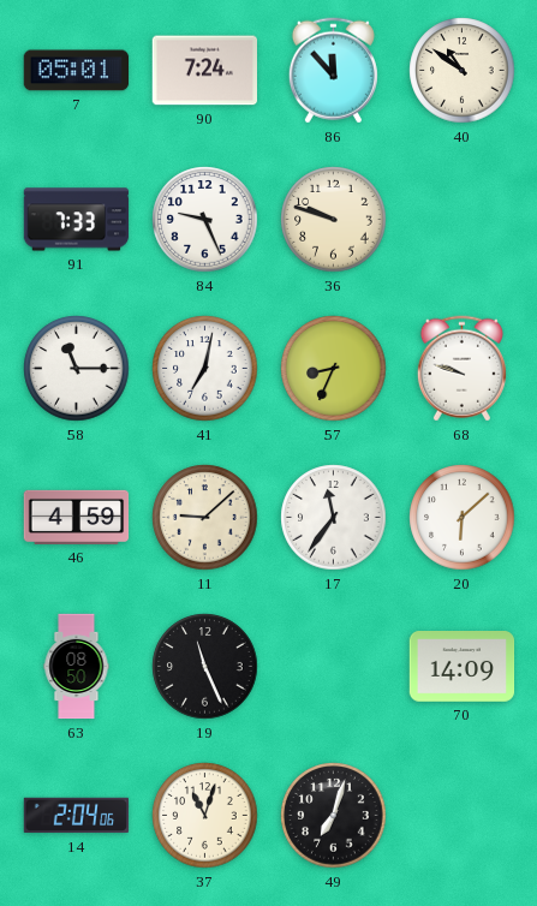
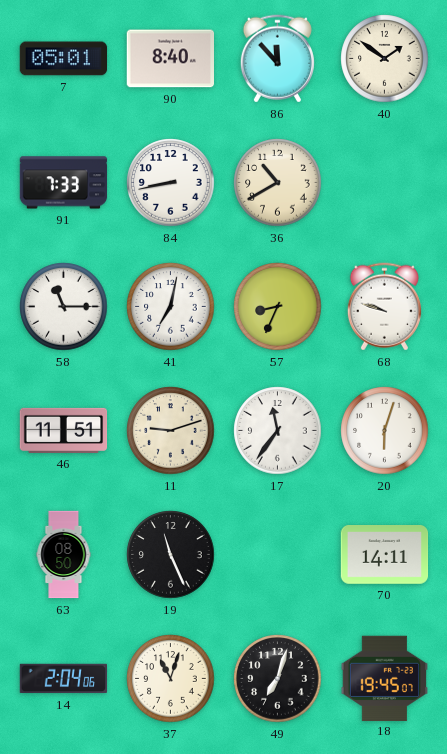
90: 7:24 -> 8:40 (170, 59)
40: 10:51 -> 1:51 (385, 59)
84: 9:26 -> 8:43 (171, 183)
36: 9:48 -> 10:40 (278, 183)
46: 4:59 -> 11:51 (64, 430)
11: 9:08 -> 9:12 (171, 431)
20: 6:08 -> 6:03 (385, 431)
70: 14:09 -> 14:11 (385, 555)
18: none -> 19:45 (384, 678)
